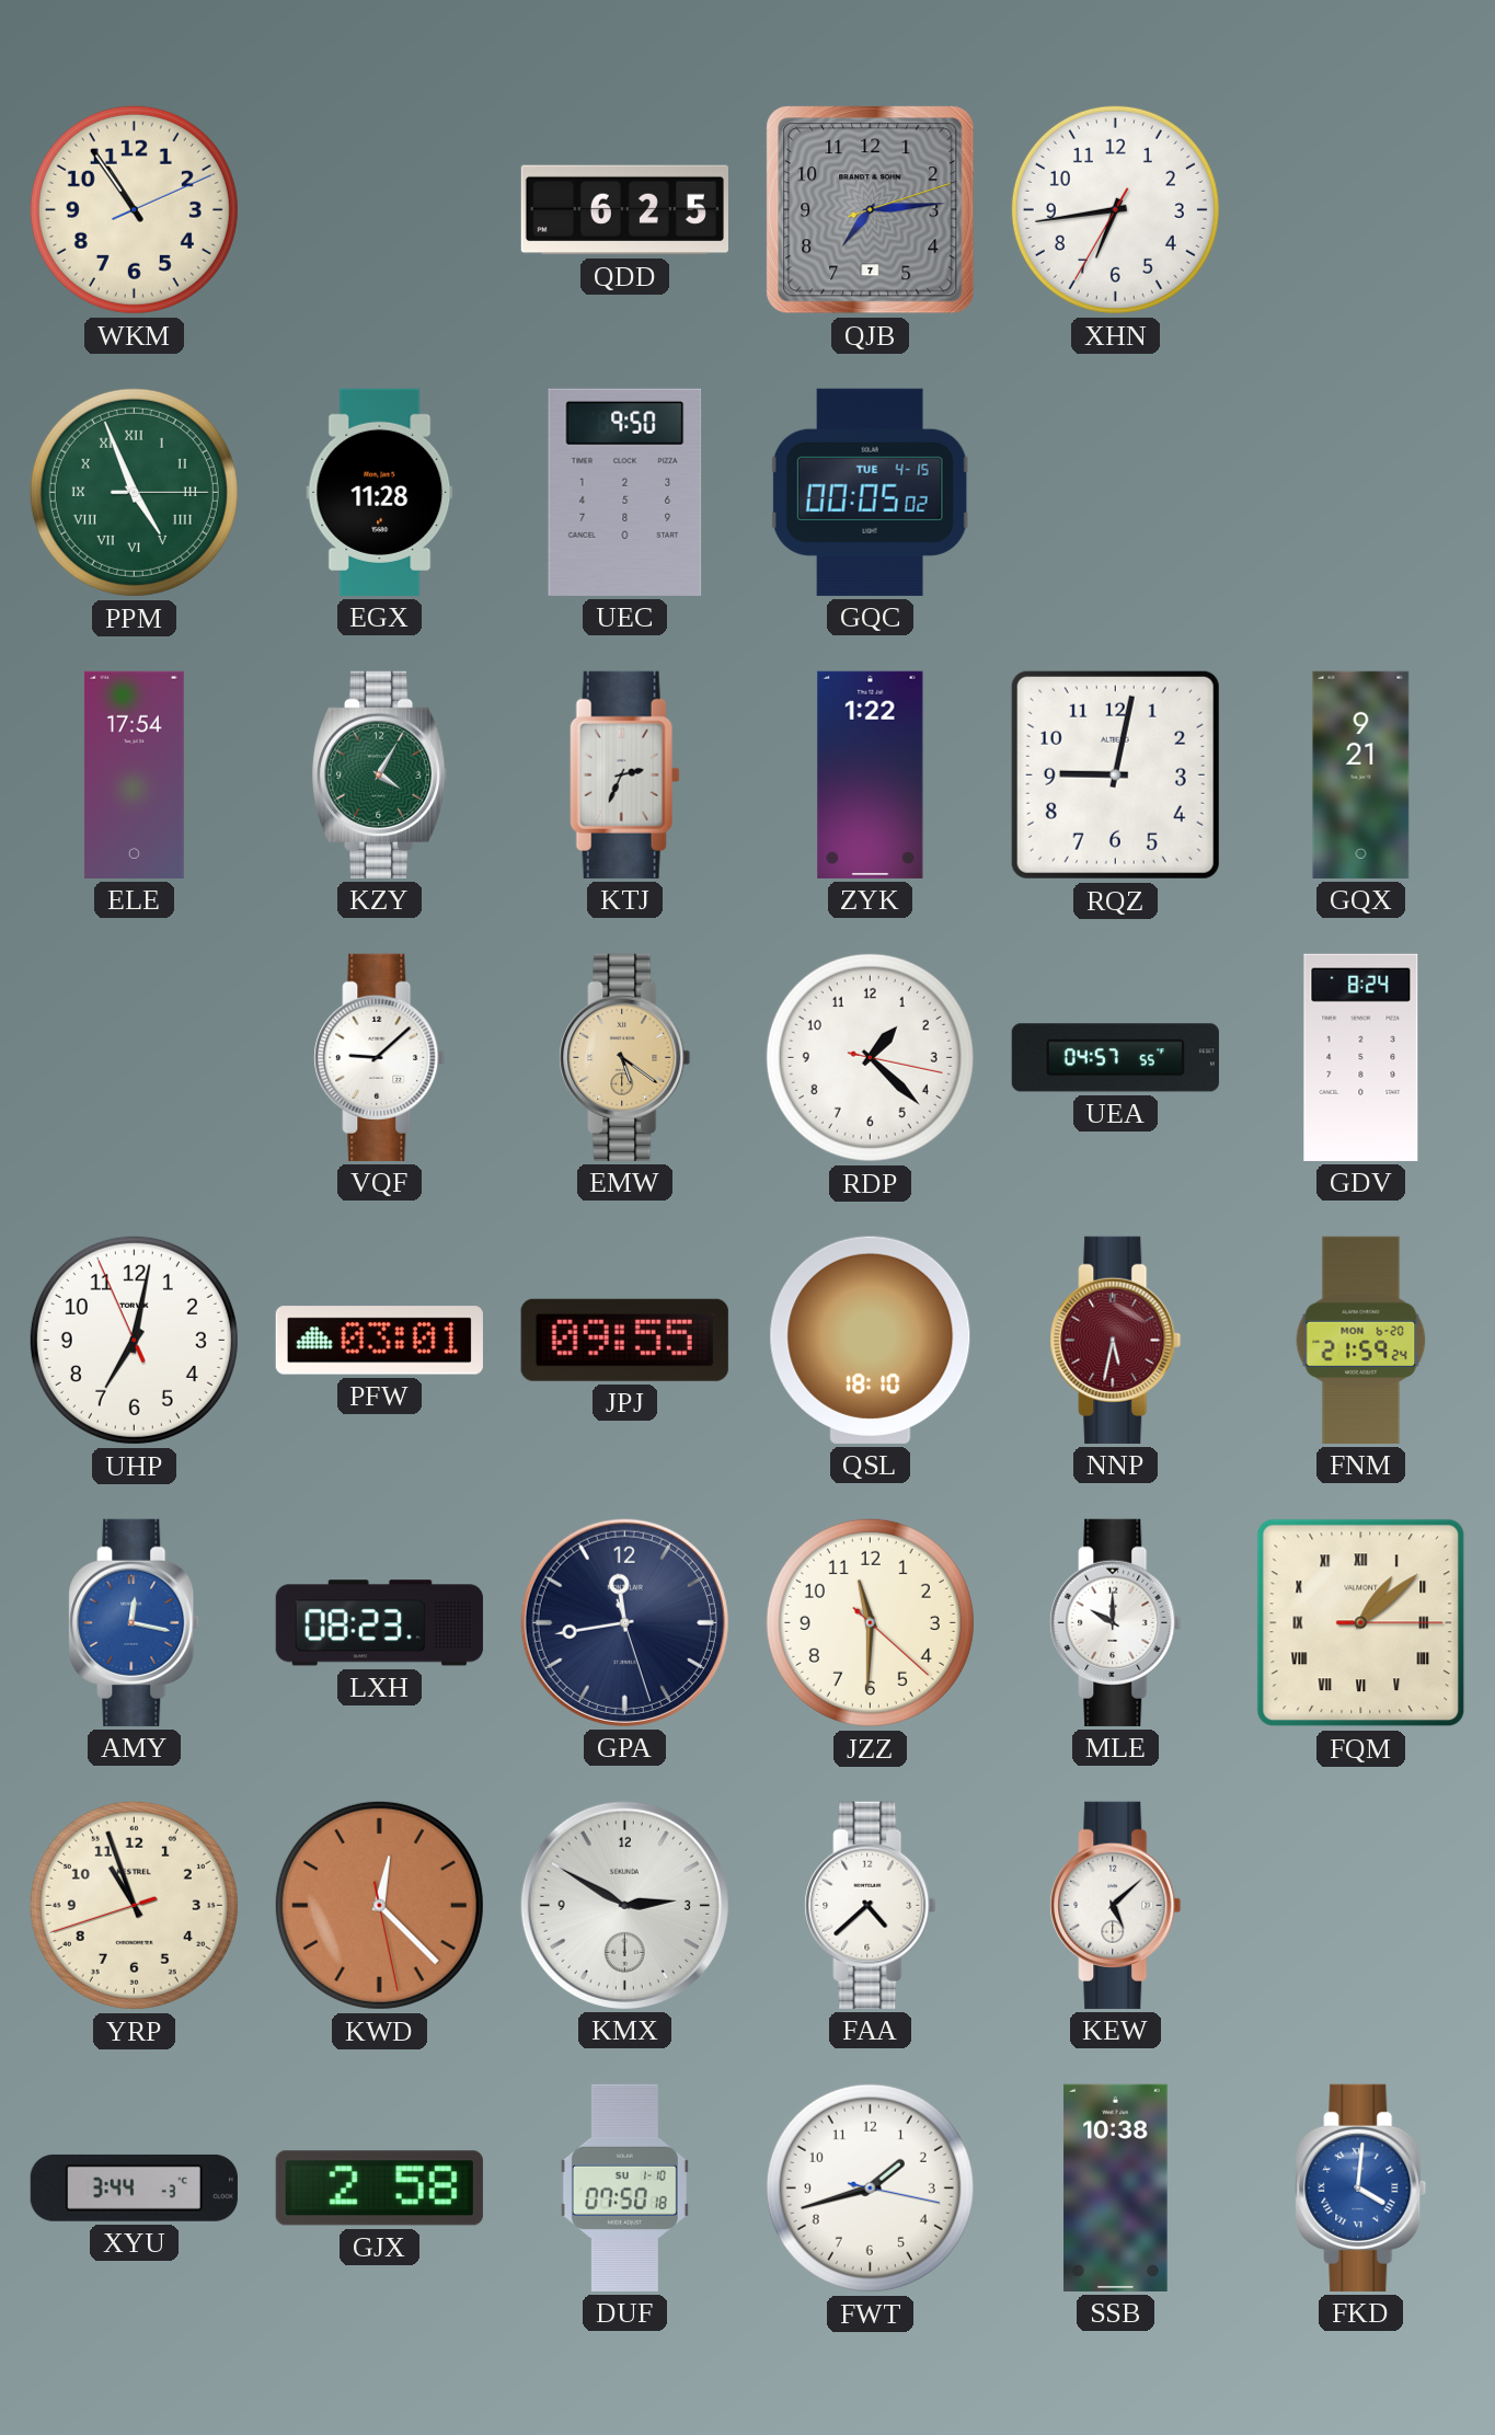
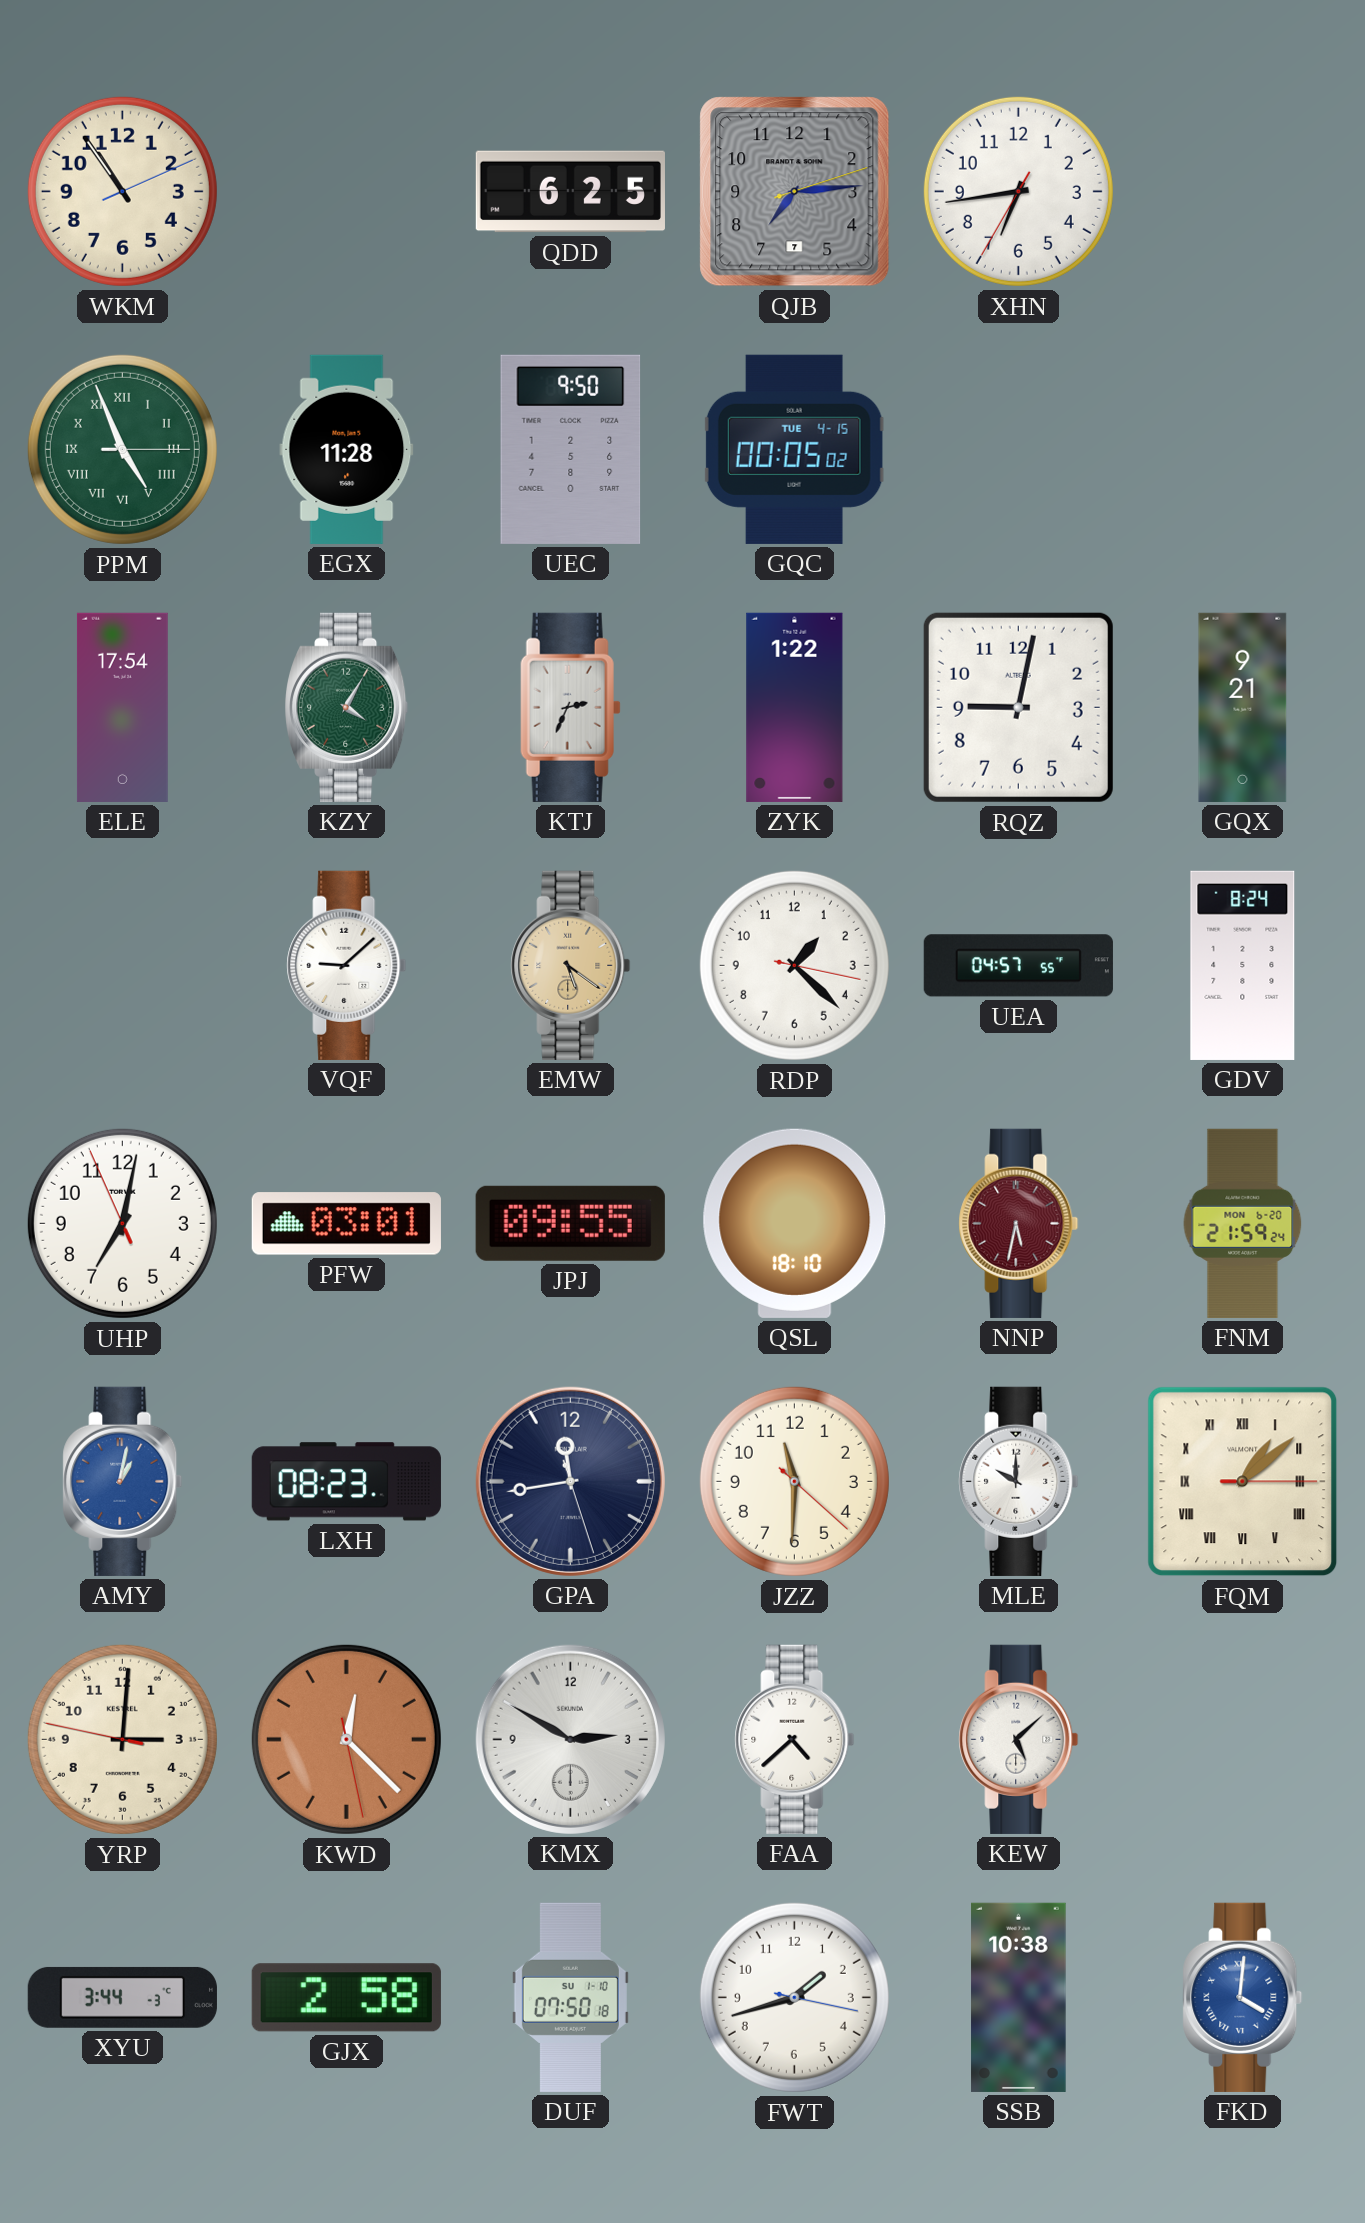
AMY: 12:17 -> 1:02 (123, 1481)
YRP: 10:56 -> 3:00 (122, 1739)
